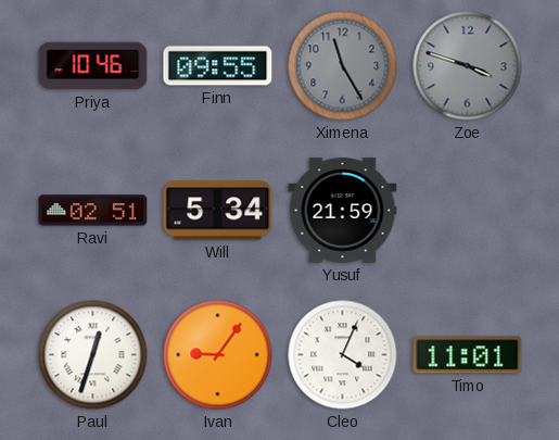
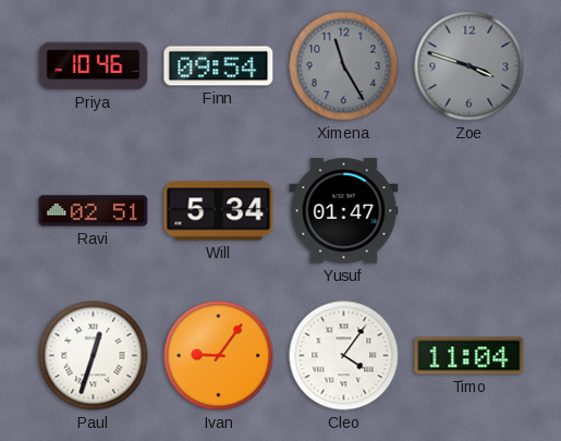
Finn: 09:55 -> 09:54 (219, 66)
Yusuf: 21:59 -> 01:47 (344, 211)
Cleo: 4:04 -> 4:06 (344, 356)
Timo: 11:01 -> 11:04 (469, 356)
